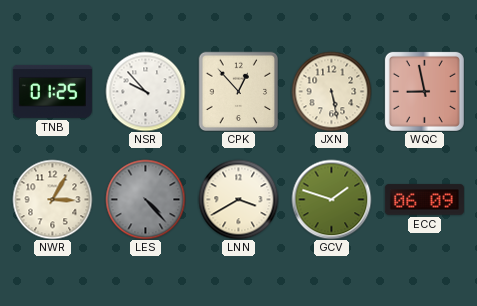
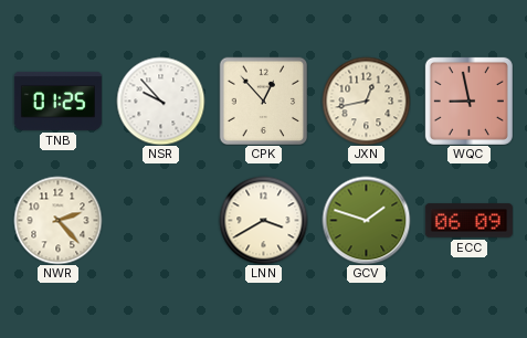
JXN: 5:28 -> 12:43 (366, 101)
NWR: 3:05 -> 2:23 (57, 220)
LES: 4:23 -> none (145, 199)
